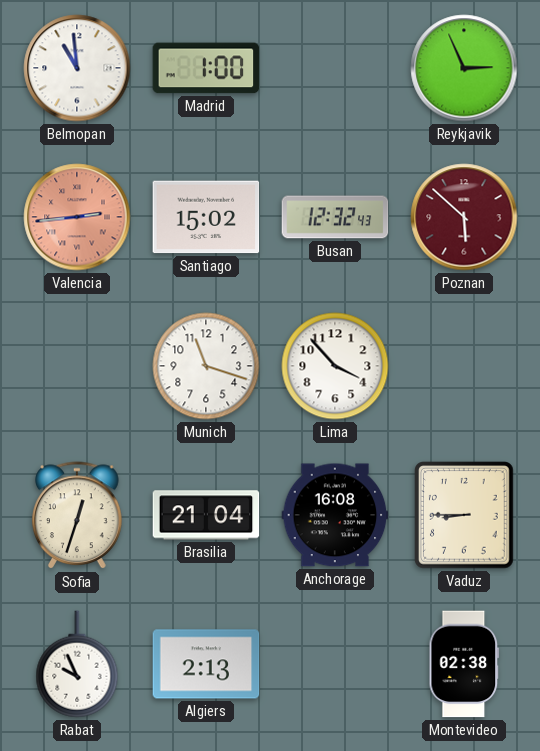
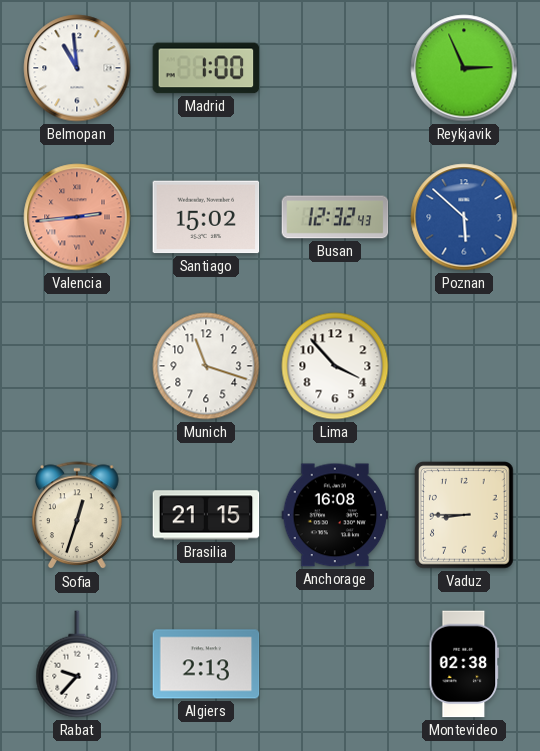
Poznan dial: burgundy -> blue (464, 217)
Brasilia: 21:04 -> 21:15 (206, 515)
Rabat: 9:56 -> 9:37 (77, 664)
